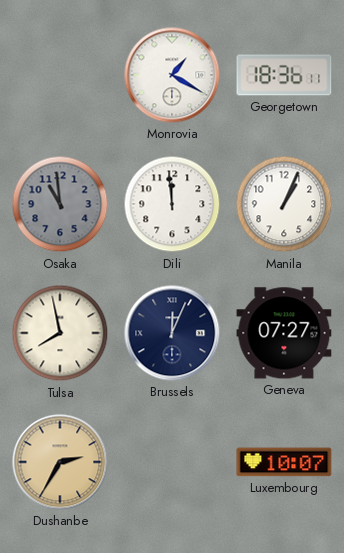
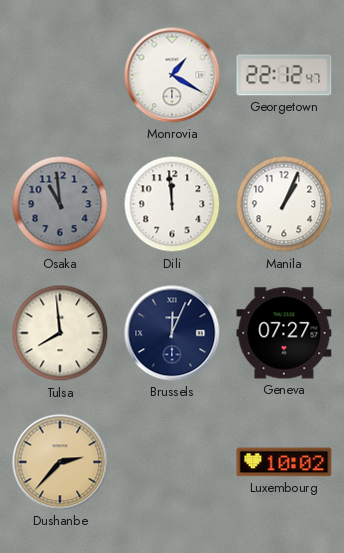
Georgetown: 18:36 -> 22:12 (284, 75)
Tulsa: 7:58 -> 7:59 (60, 333)
Dushanbe: 2:35 -> 2:37 (60, 462)
Luxembourg: 10:07 -> 10:02 (284, 462)
